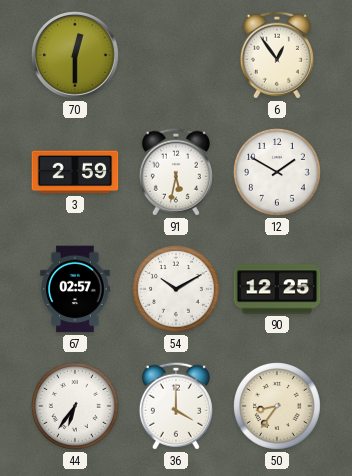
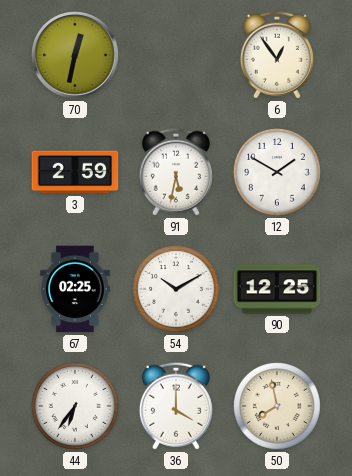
70: 12:30 -> 12:32 (76, 56)
67: 02:57 -> 02:25 (75, 289)
50: 8:36 -> 7:58 (278, 407)
